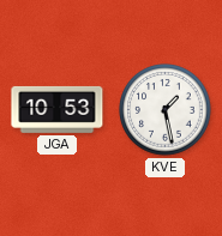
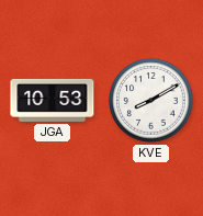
KVE: 1:28 -> 8:10 (151, 101)
